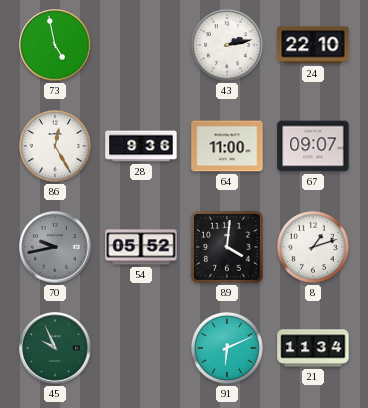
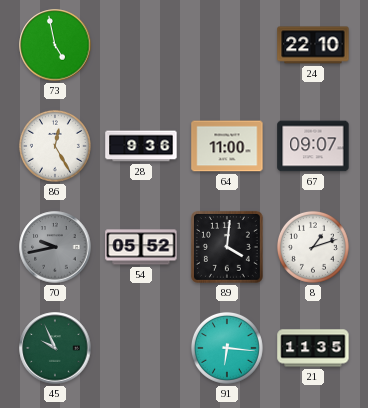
43: 2:13 -> none (227, 45)
91: 6:11 -> 6:16 (227, 348)
21: 11:34 -> 11:35 (313, 348)
